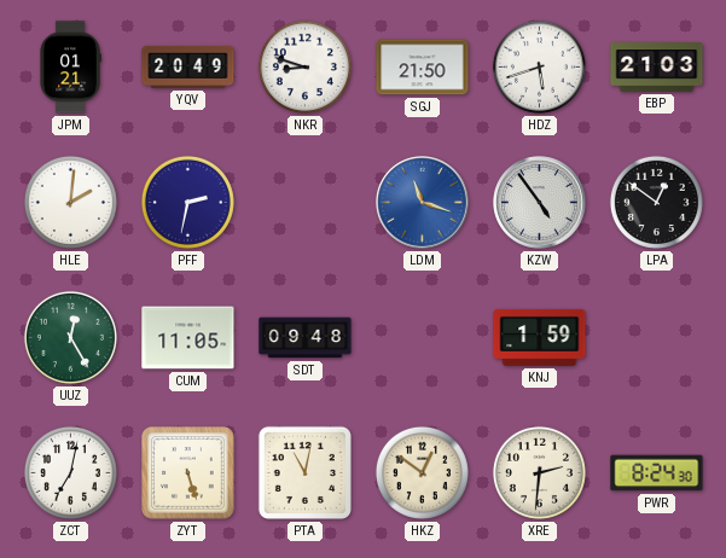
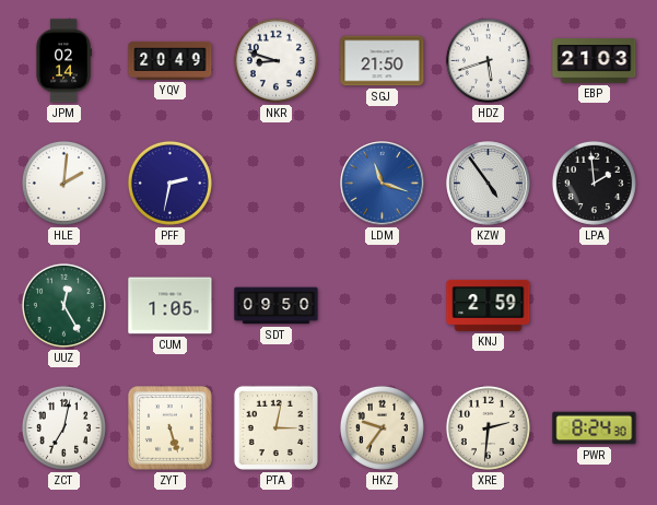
JPM: 01:21 -> 02:14 (63, 61)
LPA: 12:51 -> 1:59 (594, 183)
CUM: 11:05 -> 1:05 (171, 306)
SDT: 09:48 -> 09:50 (277, 306)
KNJ: 1:59 -> 2:59 (489, 305)
PTA: 11:02 -> 3:02 (275, 427)
HKZ: 12:51 -> 9:36 (382, 427)
